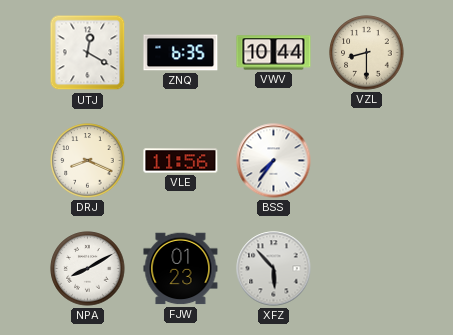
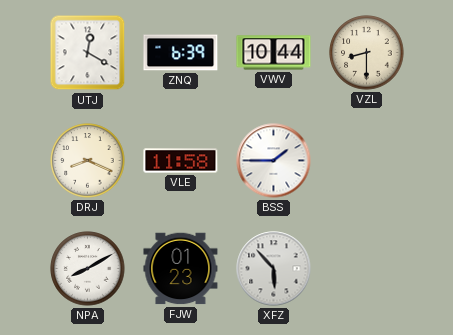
ZNQ: 6:35 -> 6:39 (181, 53)
VLE: 11:56 -> 11:58 (181, 161)
BSS: 7:36 -> 1:45 (274, 161)
